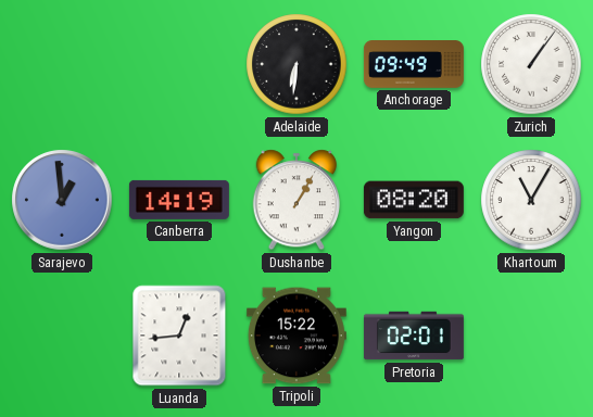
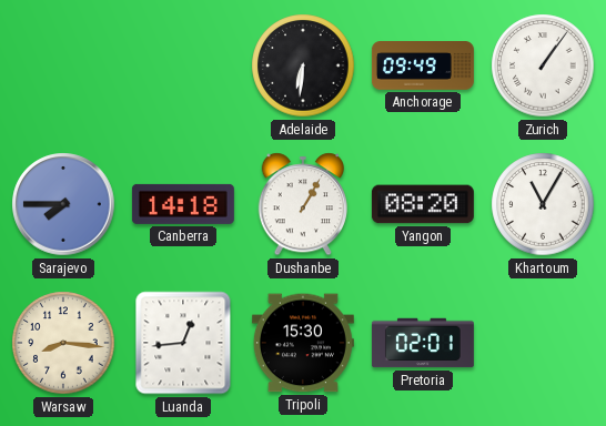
Sarajevo: 12:59 -> 7:45 (63, 204)
Canberra: 14:19 -> 14:18 (183, 204)
Warsaw: none -> 8:16 (63, 343)
Tripoli: 15:22 -> 15:30 (303, 343)
